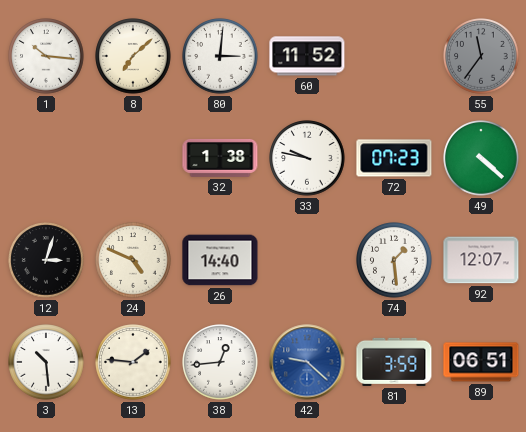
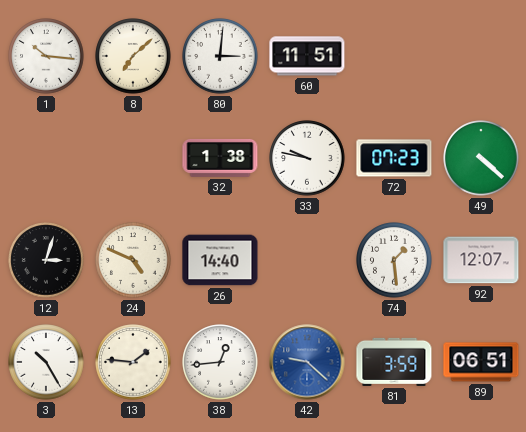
60: 11:52 -> 11:51 (307, 56)
55: 11:36 -> none (481, 56)
3: 10:29 -> 10:25 (46, 362)
